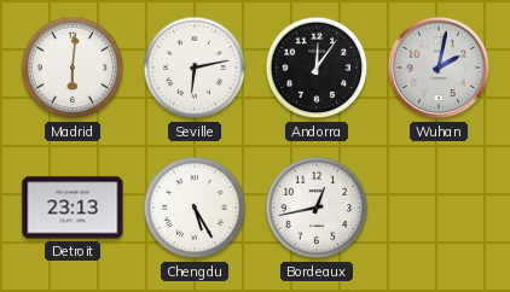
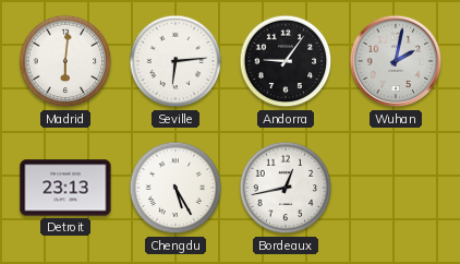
Seville: 6:13 -> 6:14 (175, 61)
Andorra: 12:06 -> 9:06 (286, 61)
